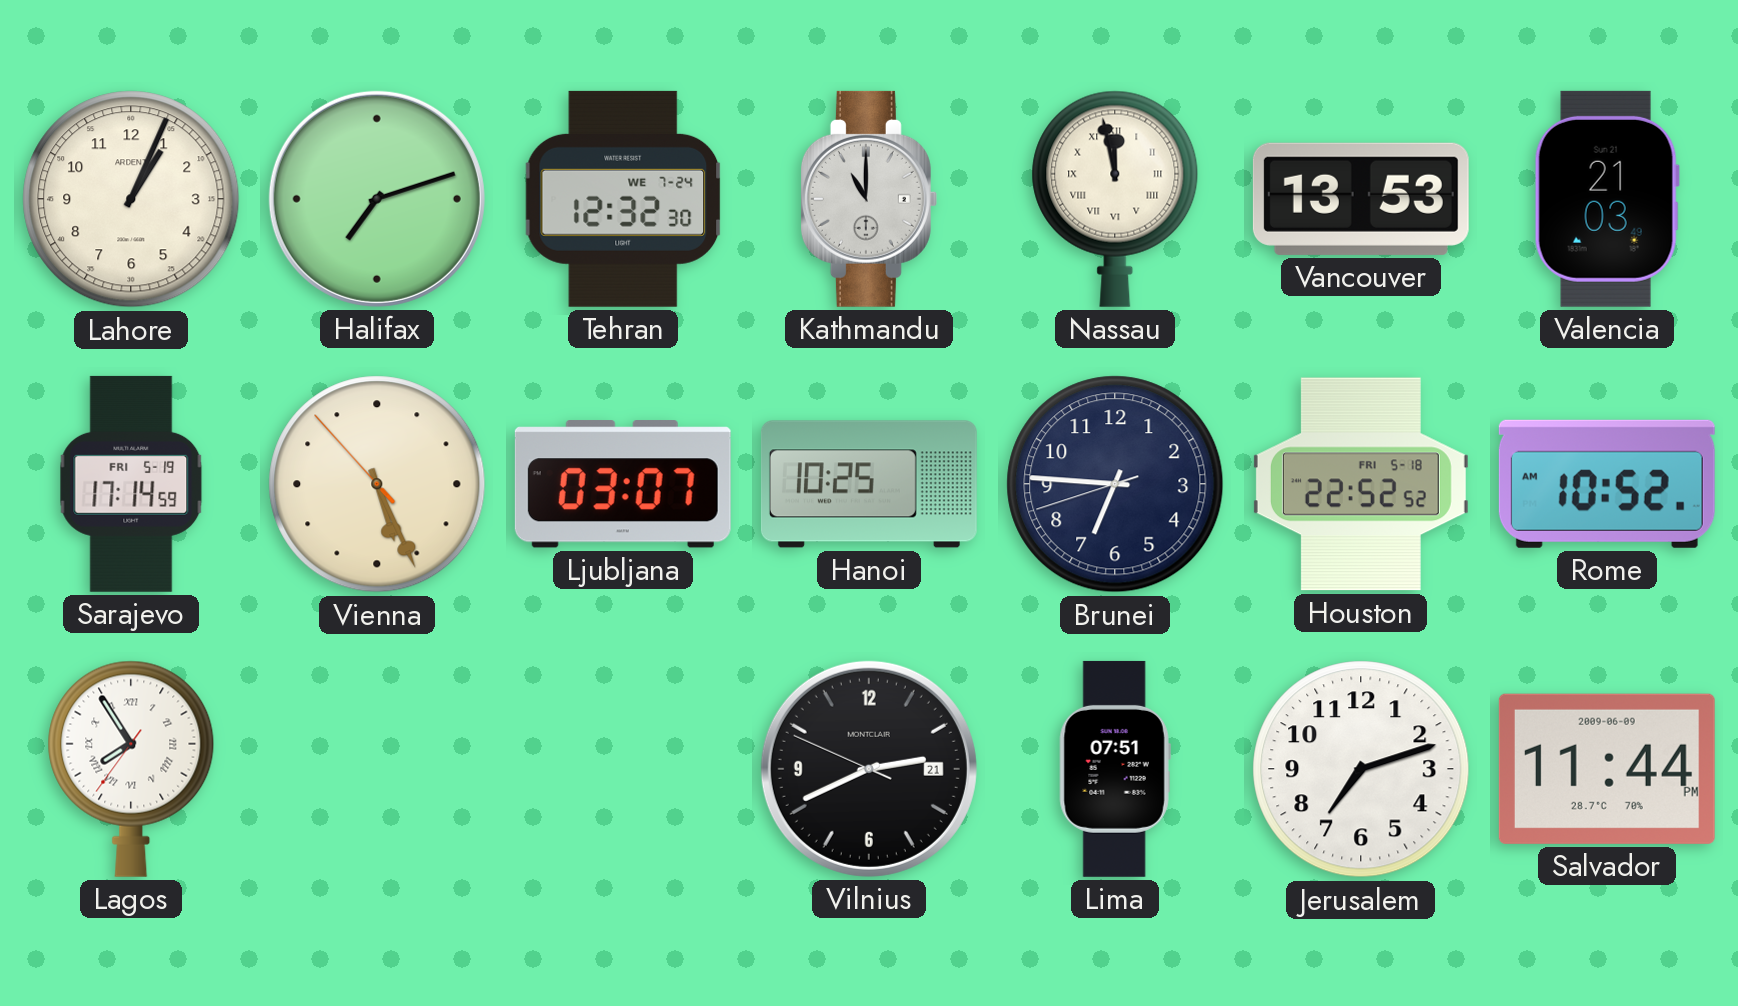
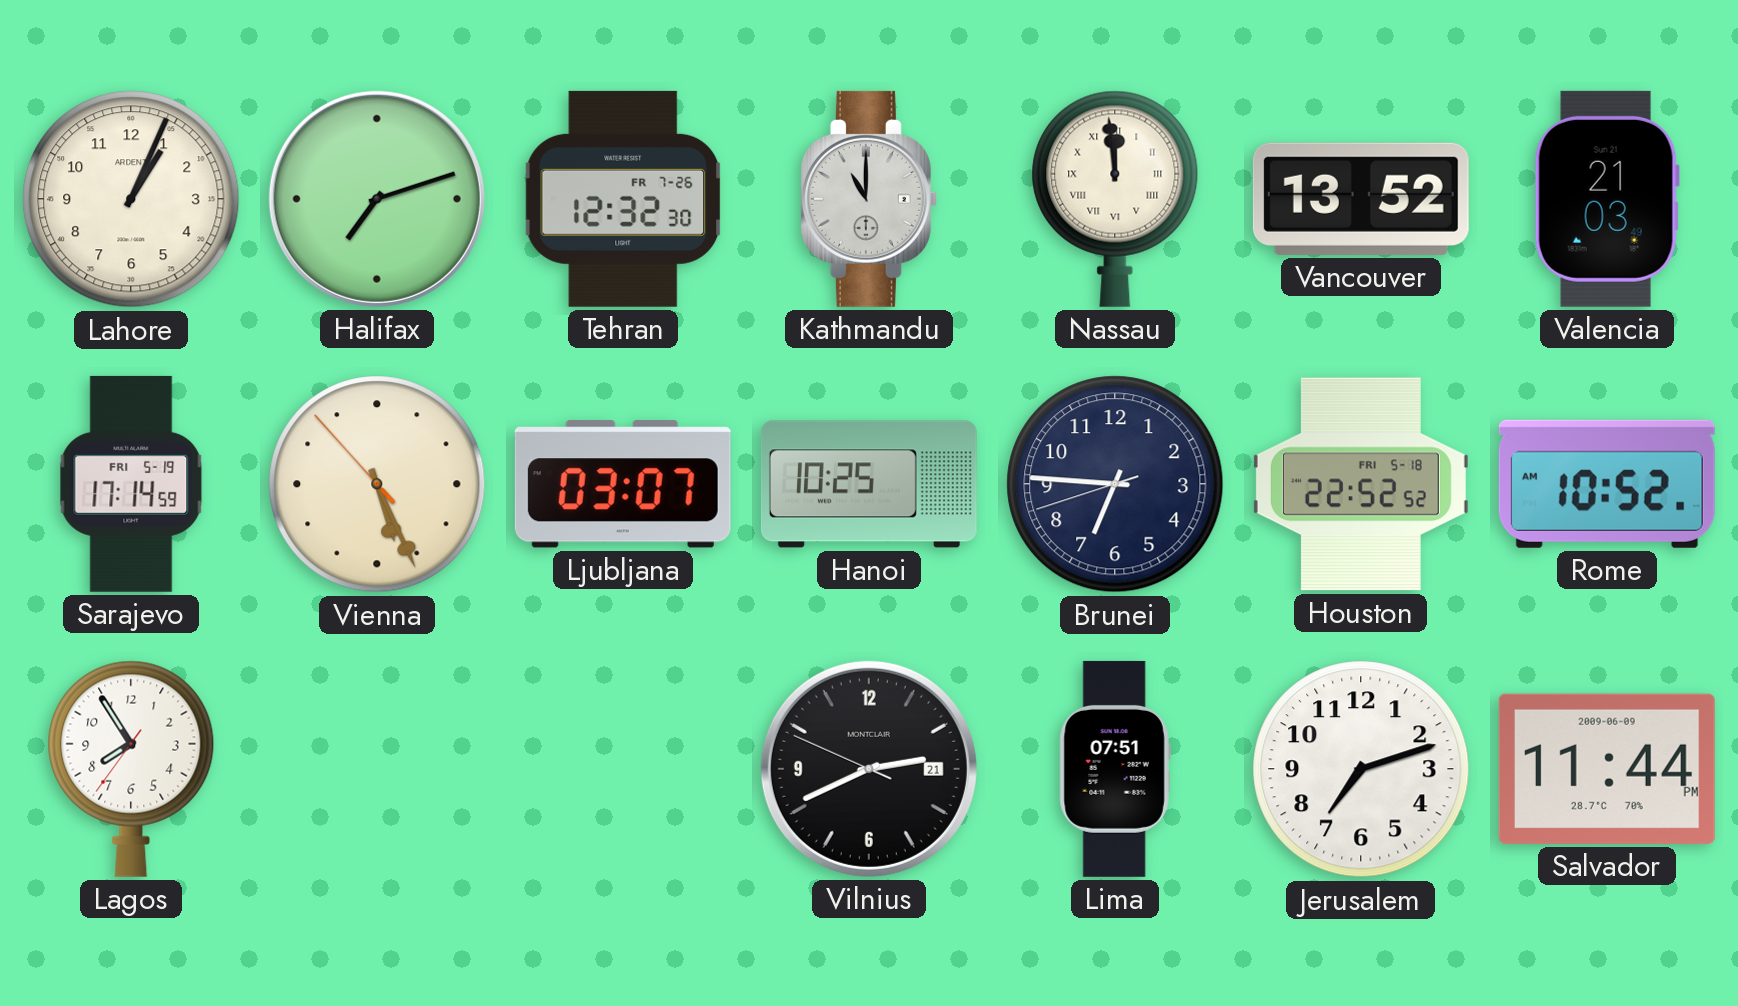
Tehran date: WE 7-24 -> FR 7-26 (623, 199)
Nassau: 11:58 -> 11:59 (1115, 199)
Vancouver: 13:53 -> 13:52 (1361, 199)
Lagos numerals: Roman -> Arabic (131, 769)
